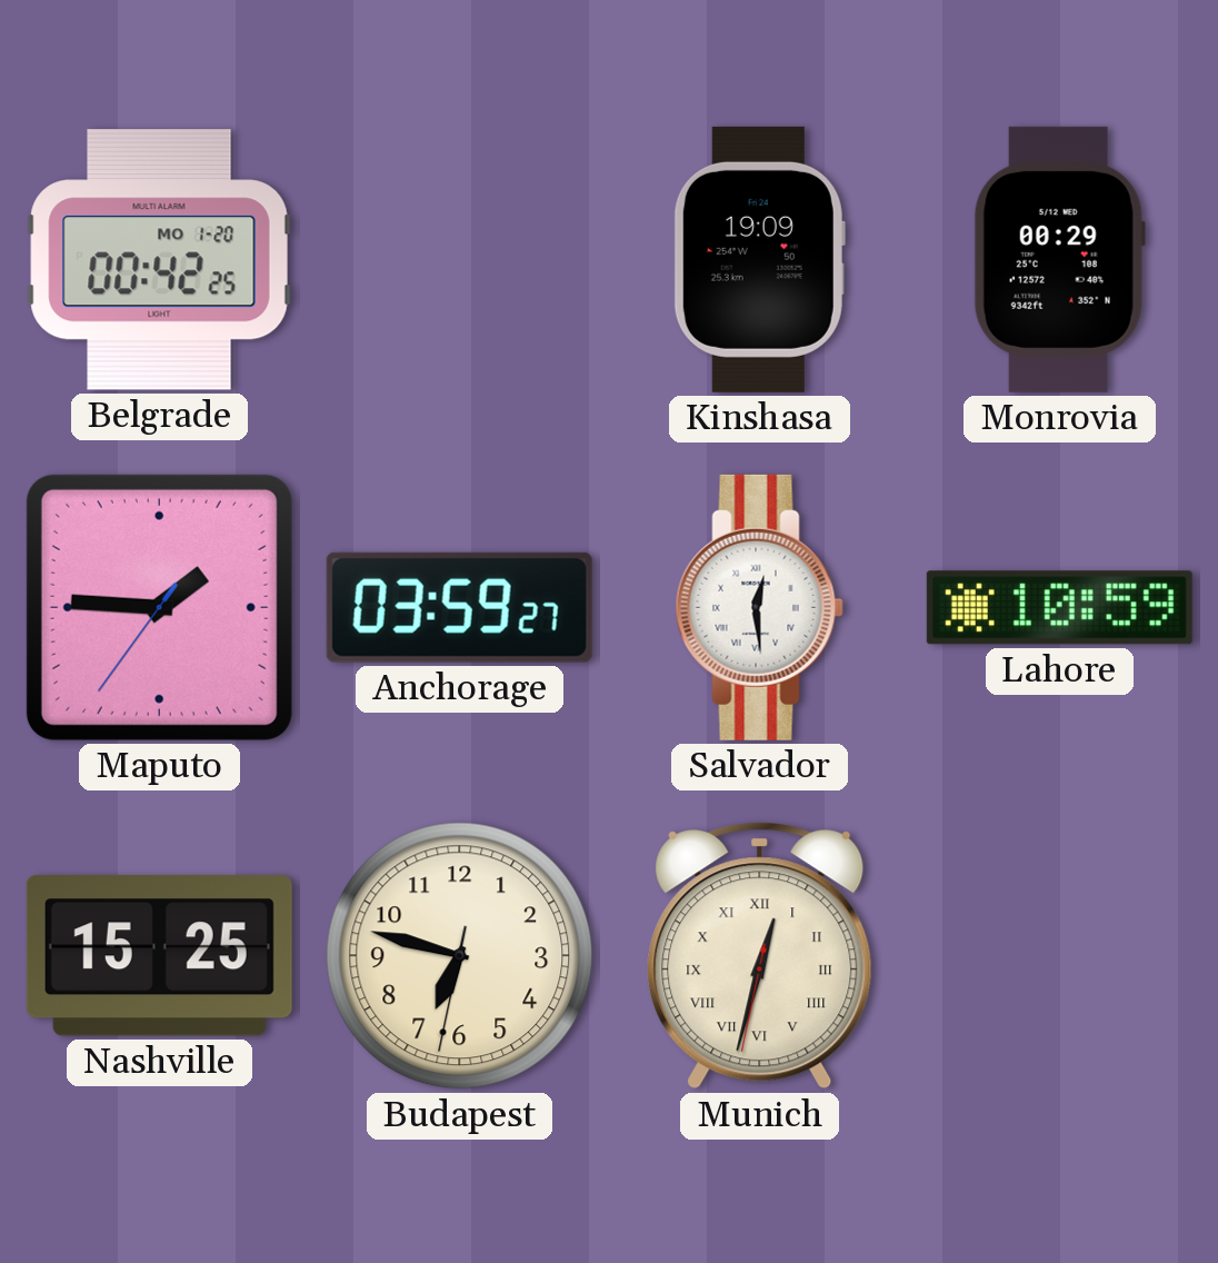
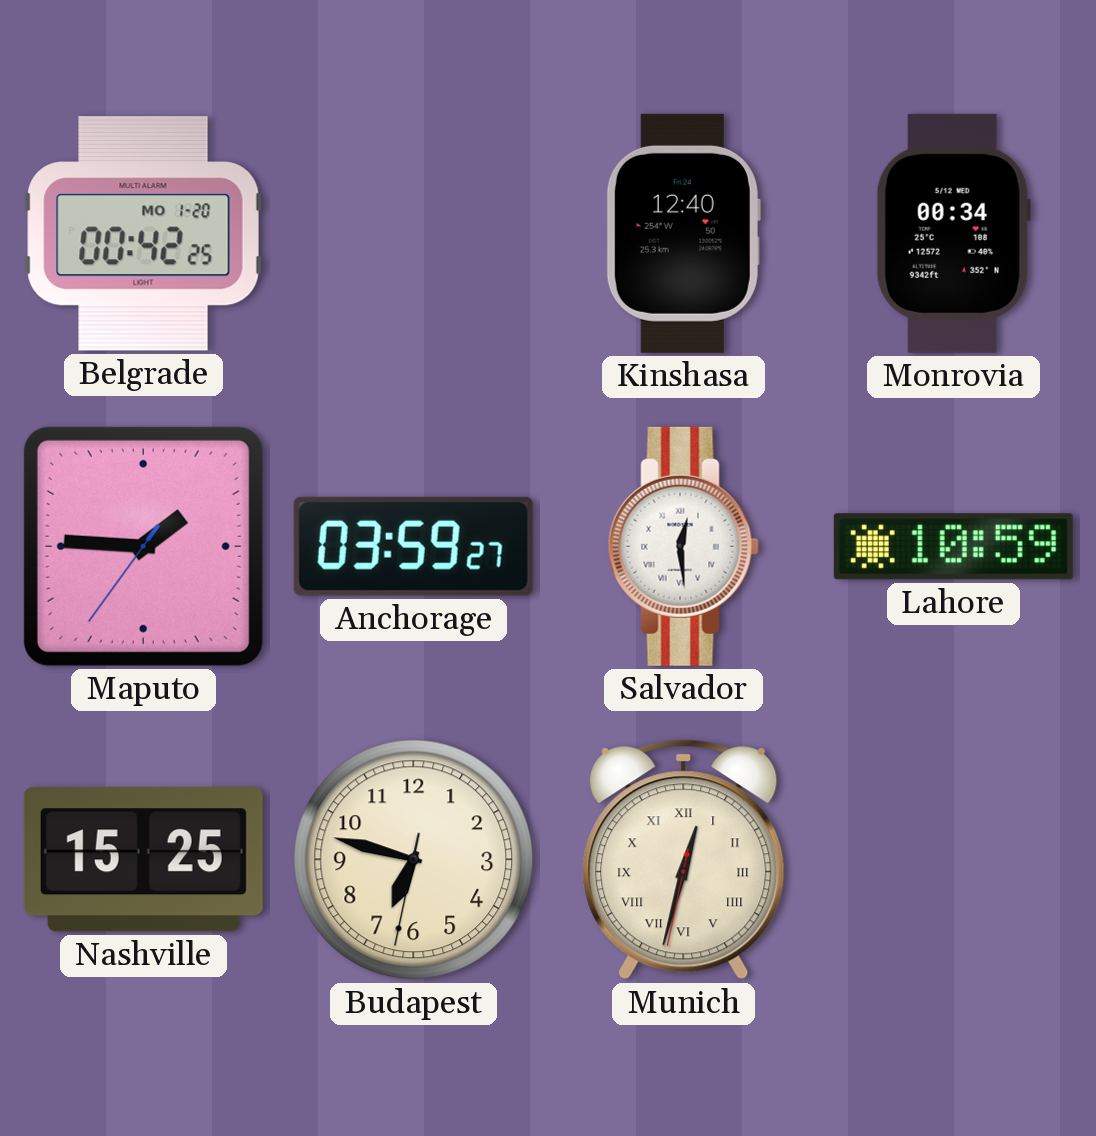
Kinshasa: 19:09 -> 12:40 (683, 233)
Monrovia: 00:29 -> 00:34 (953, 233)
